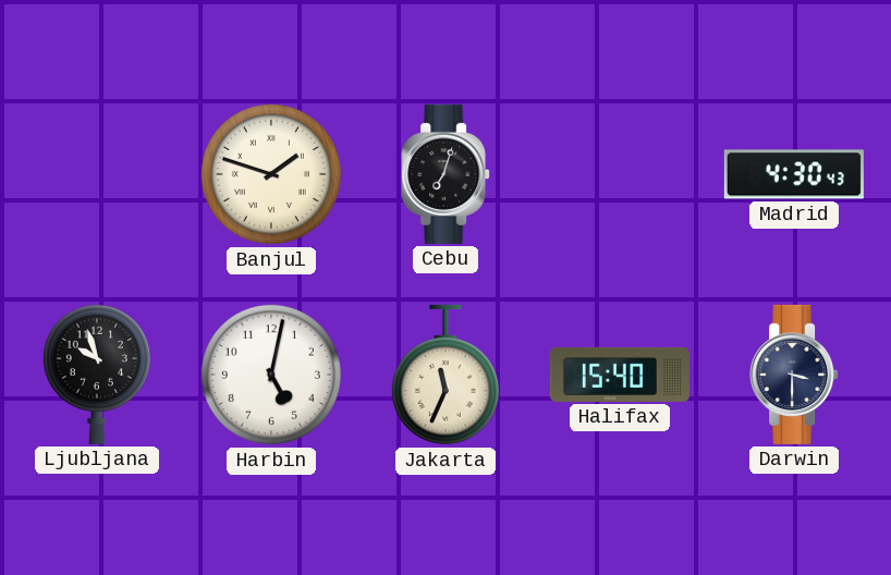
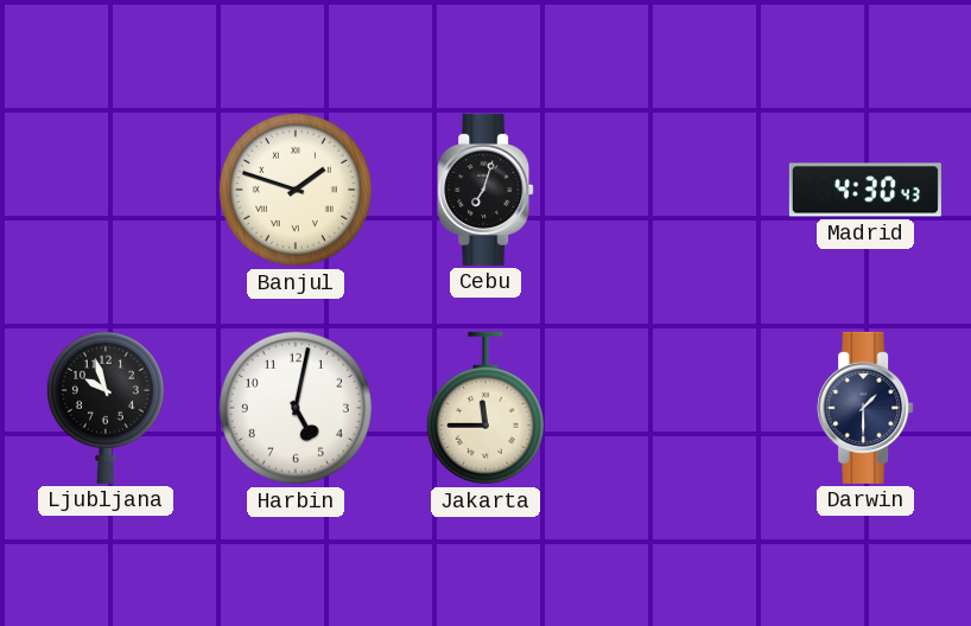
Jakarta: 11:34 -> 11:45 (485, 408)
Halifax: 15:40 -> none (620, 375)
Darwin: 3:30 -> 1:30 (865, 408)
